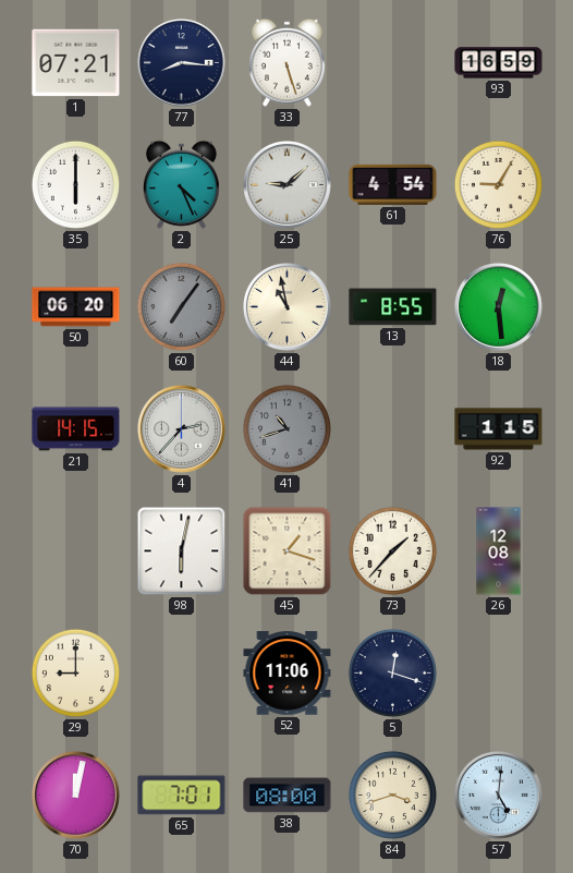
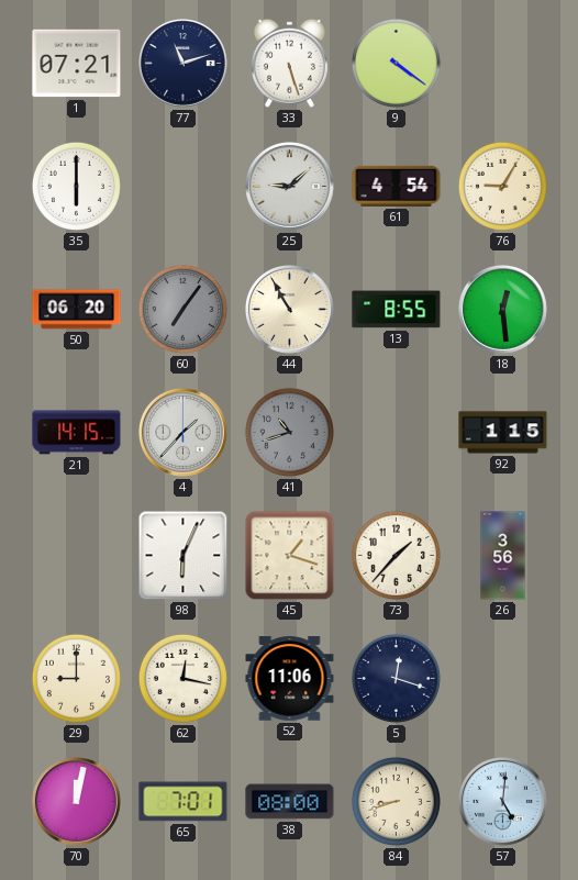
77: 8:16 -> 11:12 (184, 64)
9: none -> 4:21 (396, 63)
93: 16:59 -> none (499, 63)
2: 4:26 -> none (181, 184)
44: 10:58 -> 10:55 (290, 310)
4: 2:37 -> 1:37 (184, 433)
98: 6:02 -> 6:04 (184, 556)
26: 12:08 -> 3:56 (503, 556)
62: none -> 12:17 (182, 678)
84: 3:42 -> 8:42 (396, 801)
